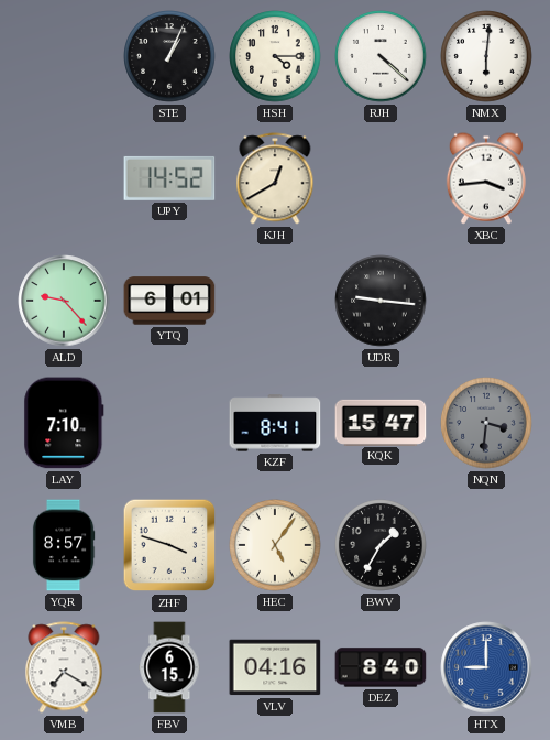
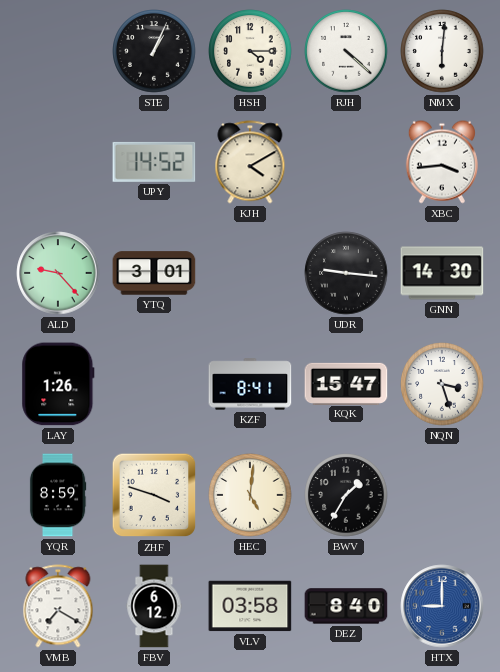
KJH: 12:40 -> 4:10 (250, 162)
YTQ: 6:01 -> 3:01 (154, 273)
GNN: none -> 14:30 (442, 273)
LAY: 7:10 -> 1:26 (58, 384)
NQN: 3:31 -> 3:27 (442, 384)
NQN dial: grey -> white (442, 384)
YQR: 8:57 -> 8:59 (58, 495)
HEC: 5:06 -> 5:01 (250, 495)
FBV: 6:15 -> 6:12 (154, 606)
VLV: 04:16 -> 03:58 (250, 606)
